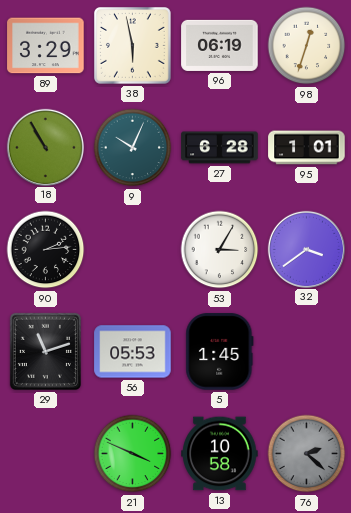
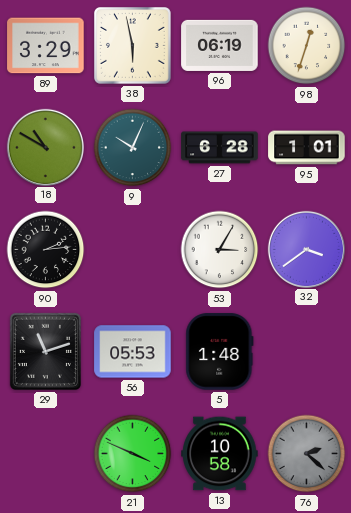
18: 10:55 -> 10:50 (45, 147)
5: 1:45 -> 1:48 (220, 352)
